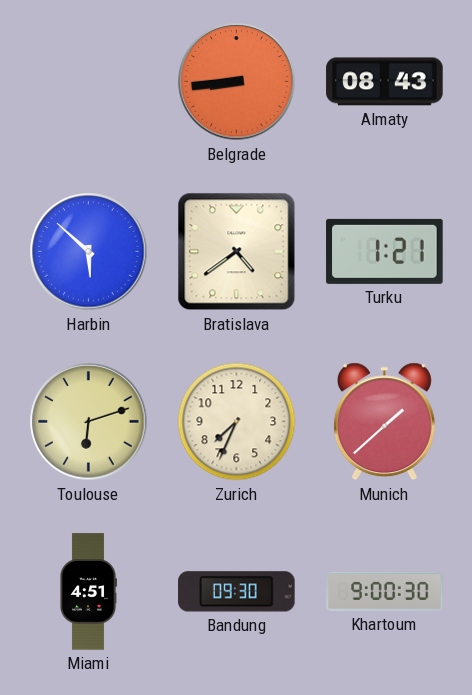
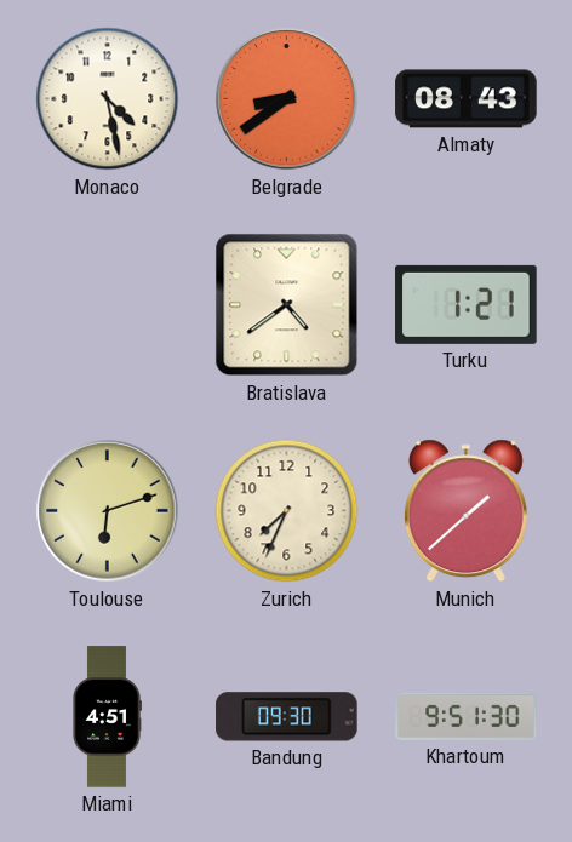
Monaco: none -> 4:28 (108, 99)
Belgrade: 8:44 -> 8:39 (287, 99)
Harbin: 5:52 -> none (89, 252)
Khartoum: 9:00 -> 9:51 (467, 716)
